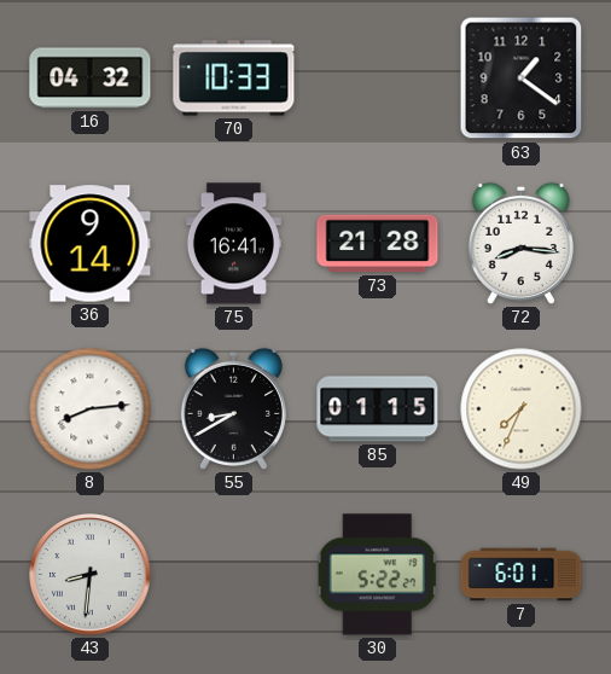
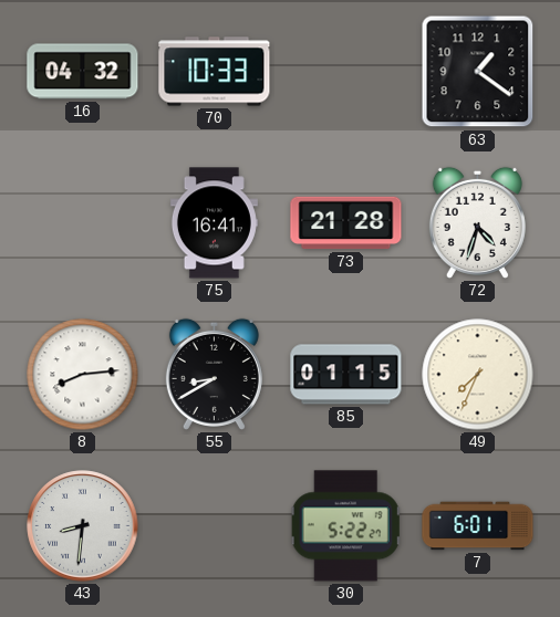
36: 9:14 -> none (91, 244)
72: 8:16 -> 4:33 (477, 222)
